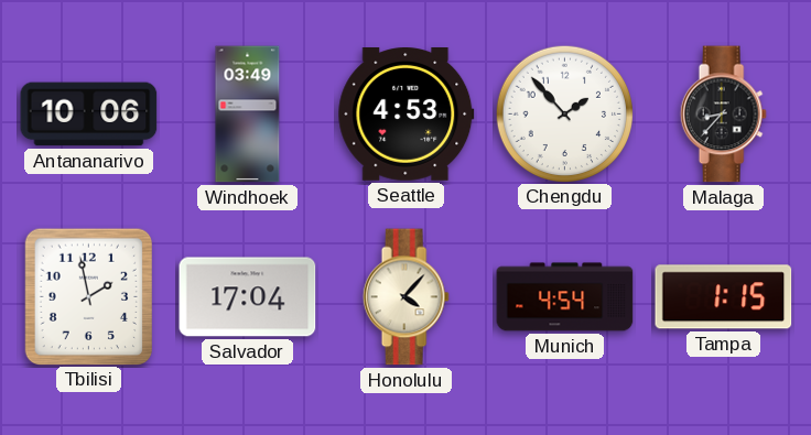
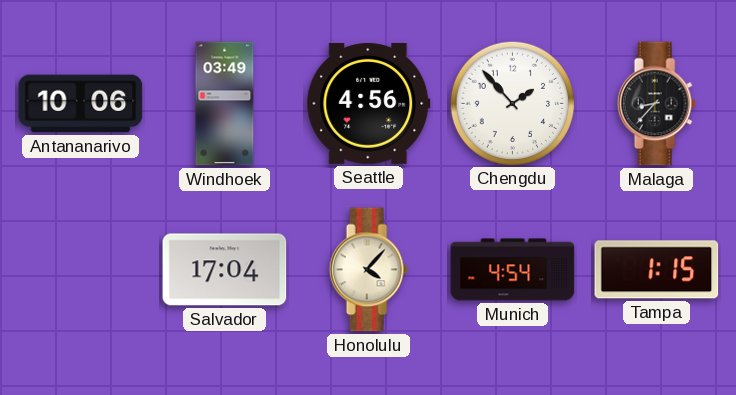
Seattle: 4:53 -> 4:56 (369, 104)
Tbilisi: 1:58 -> none (88, 296)
